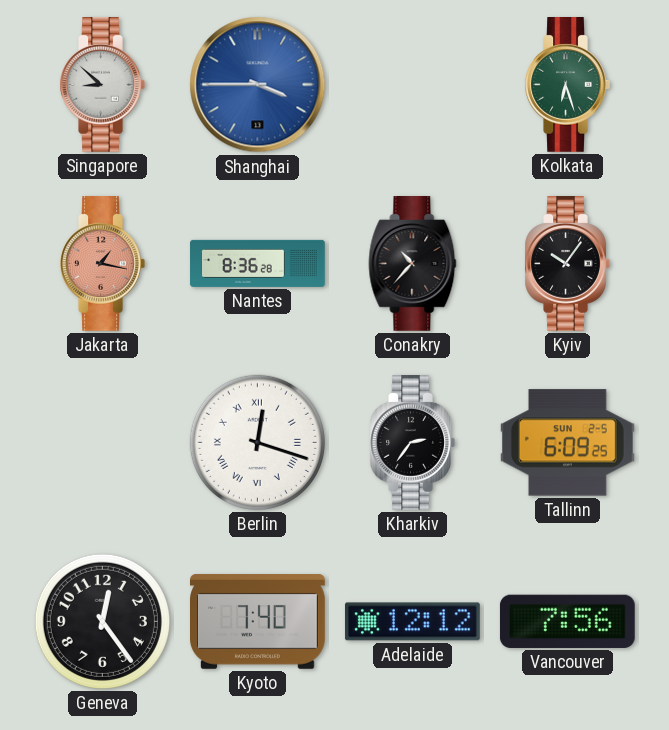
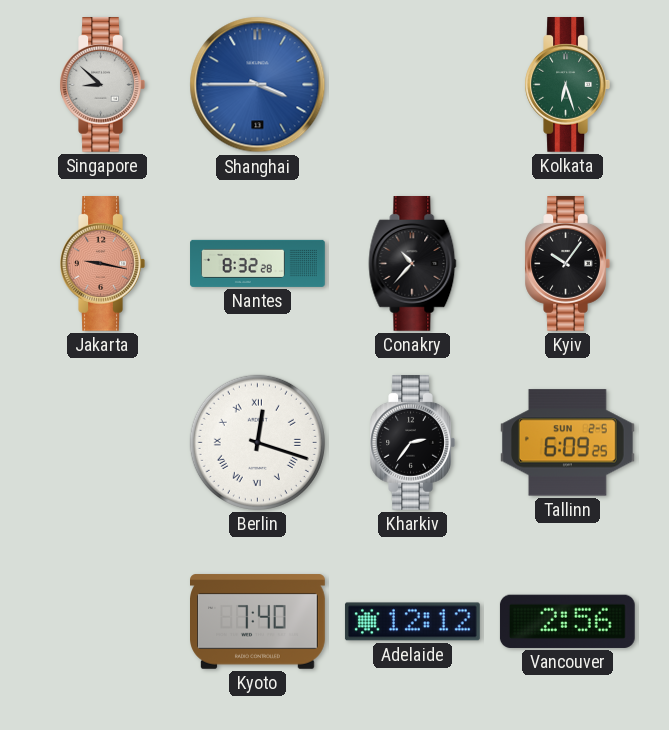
Jakarta: 1:17 -> 9:17 (102, 264)
Nantes: 8:36 -> 8:32 (258, 263)
Geneva: 12:24 -> none (102, 621)
Vancouver: 7:56 -> 2:56 (567, 621)
